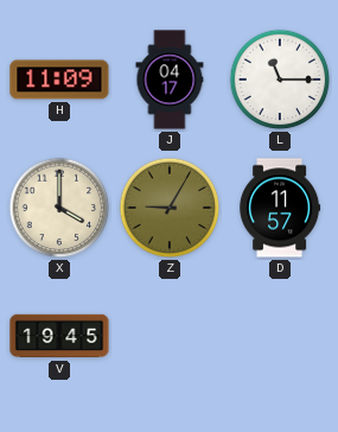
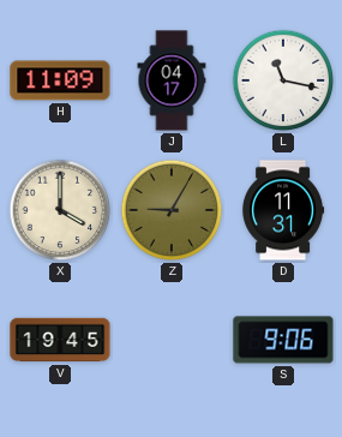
L: 11:15 -> 11:17 (283, 80)
D: 11:57 -> 11:31 (283, 210)
S: none -> 9:06 (283, 340)
